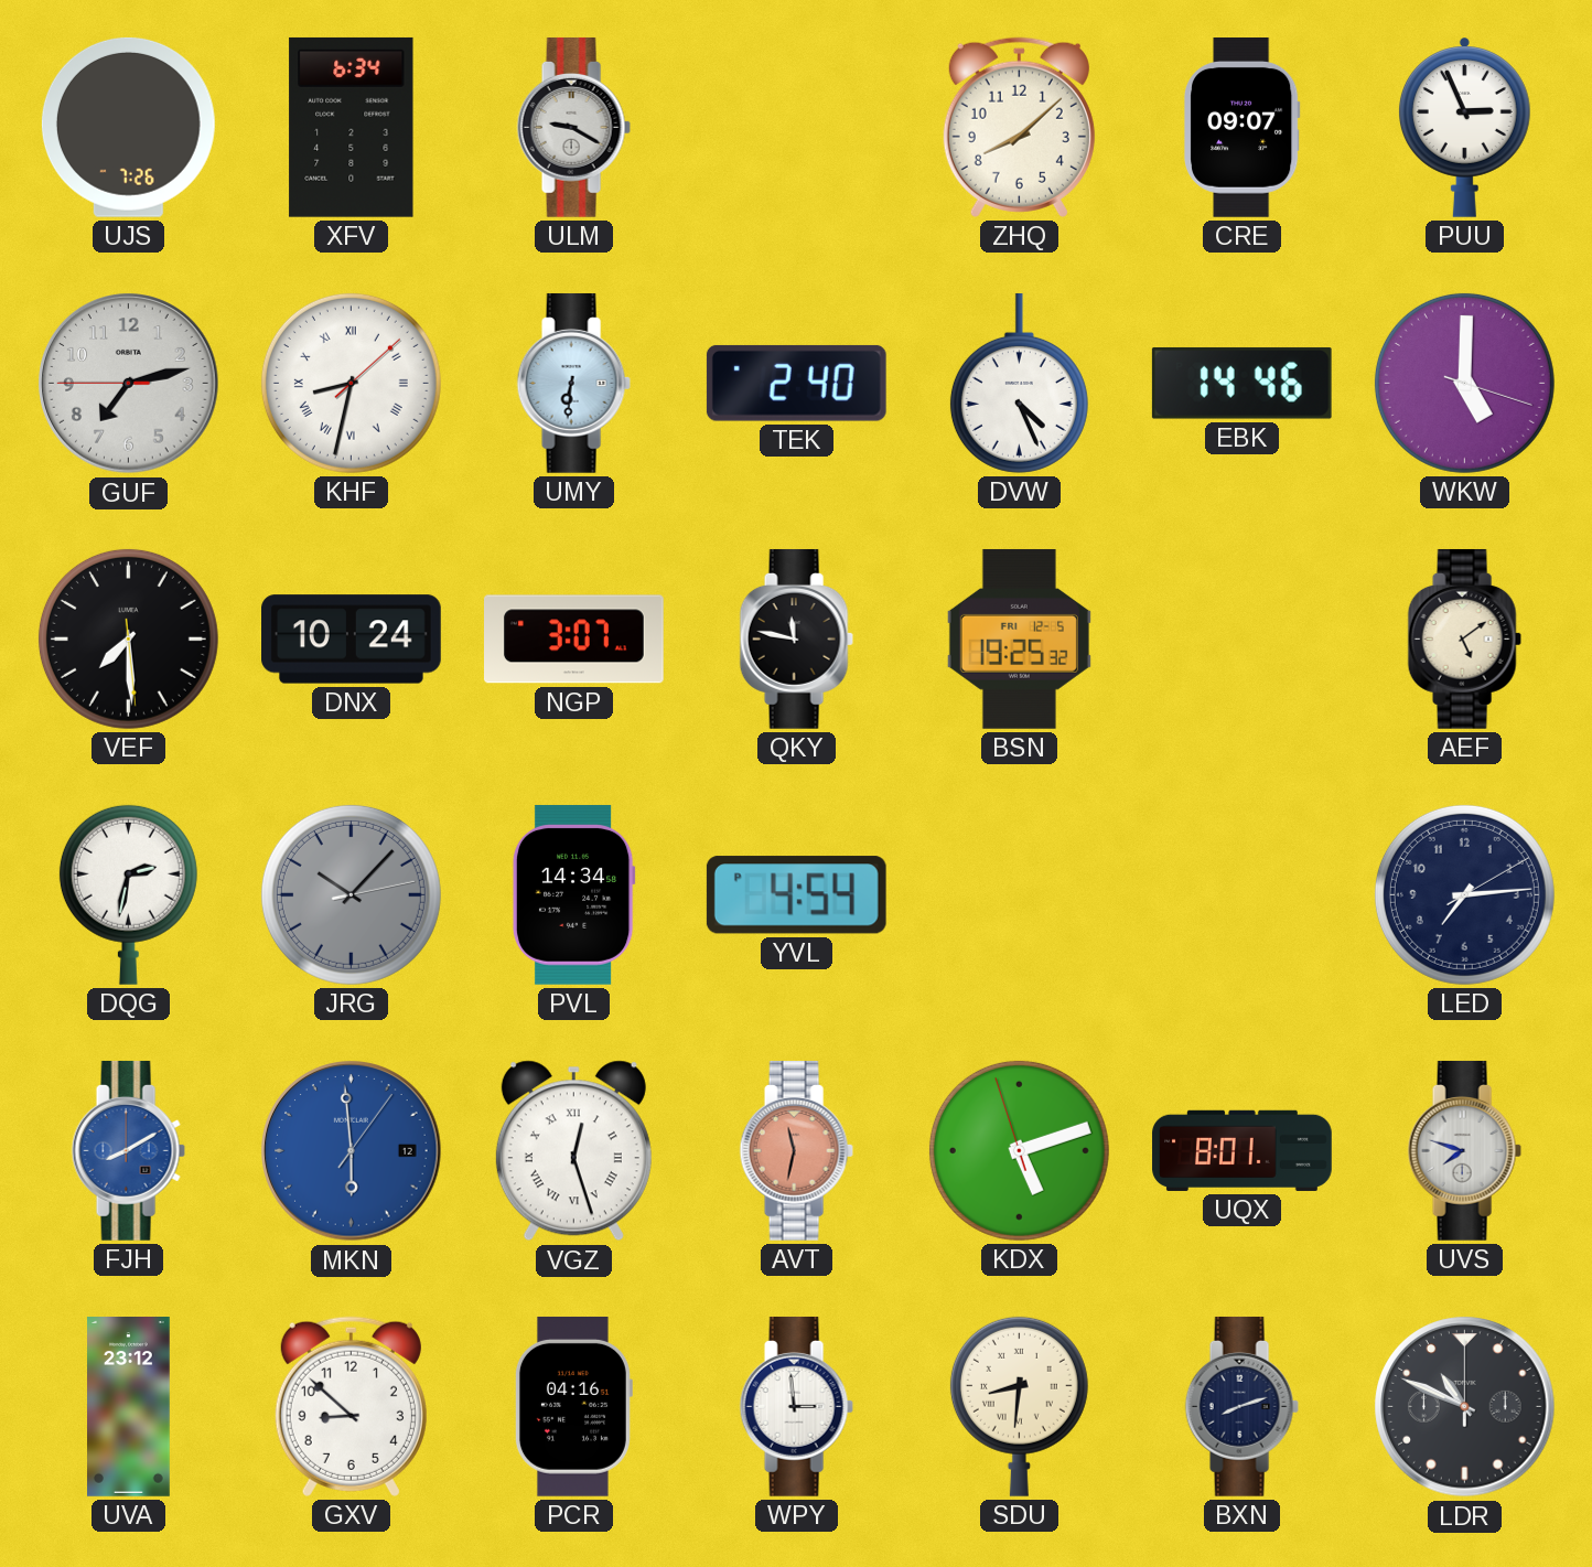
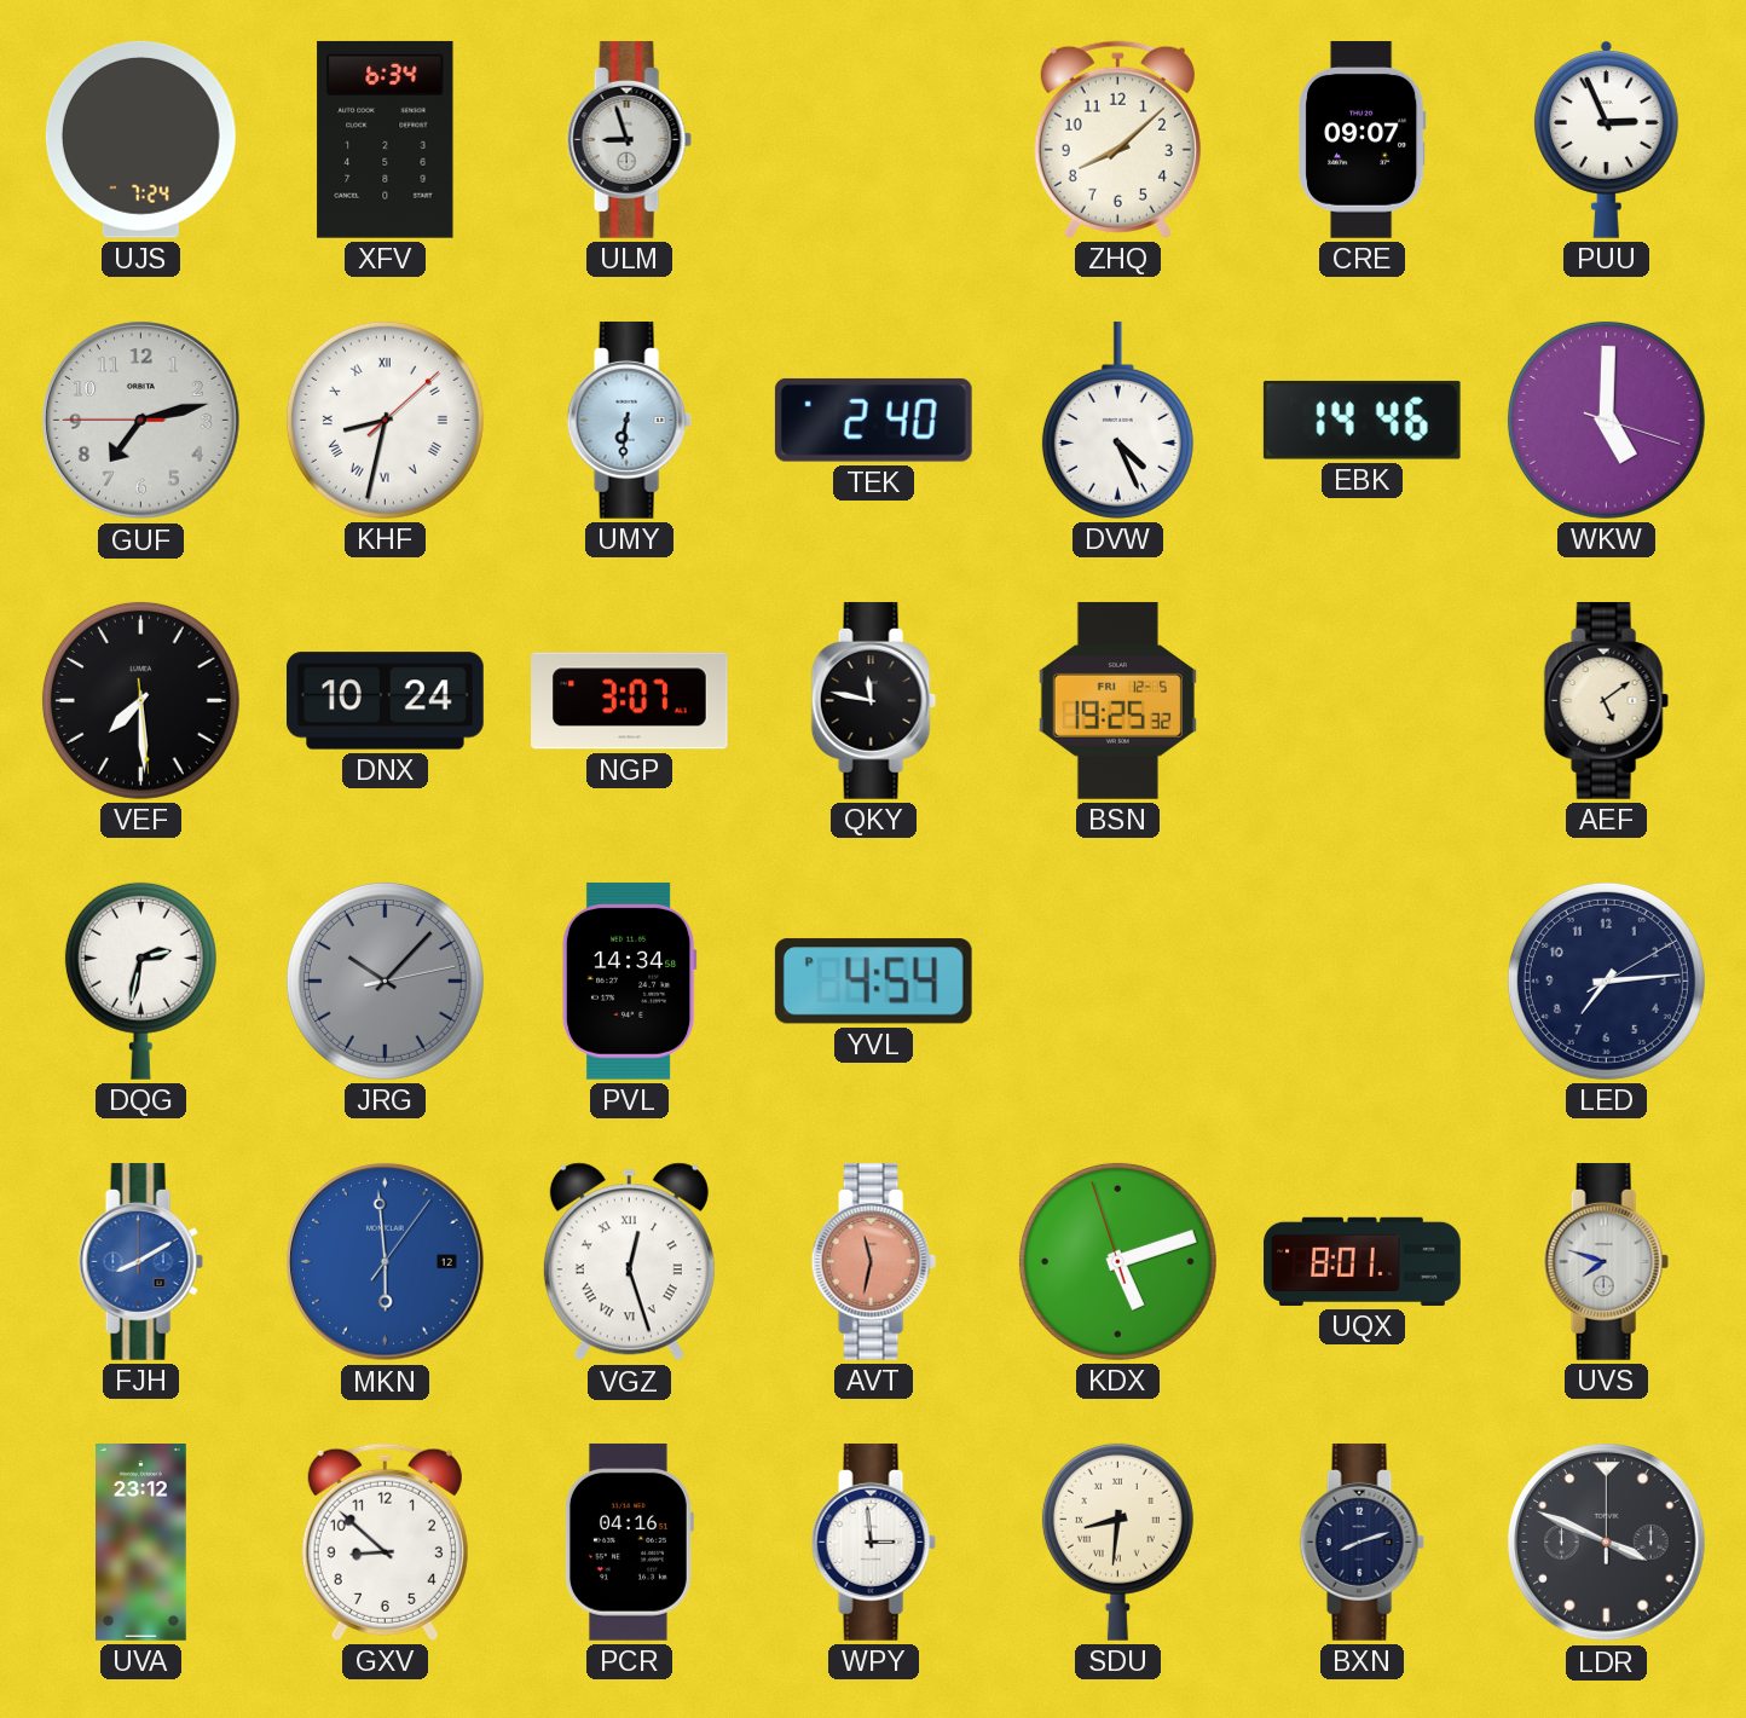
UJS: 7:26 -> 7:24 (140, 139)
ULM: 9:20 -> 8:57 (629, 139)
LDR: 10:49 -> 3:49 (1607, 1543)
